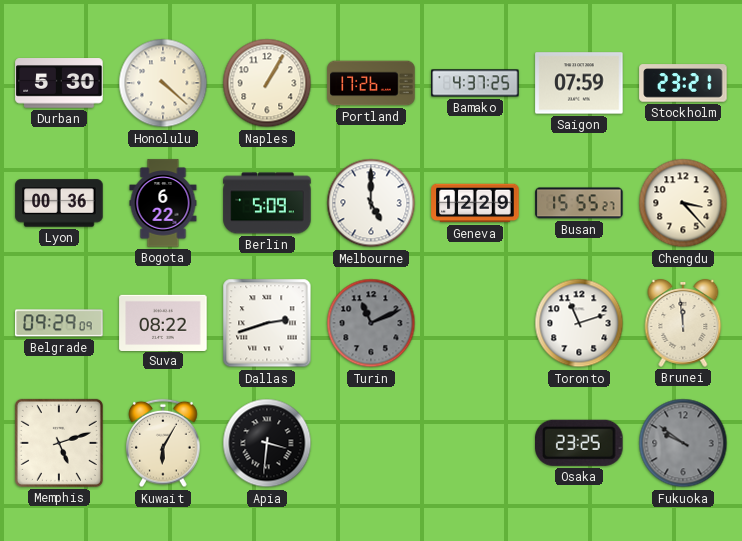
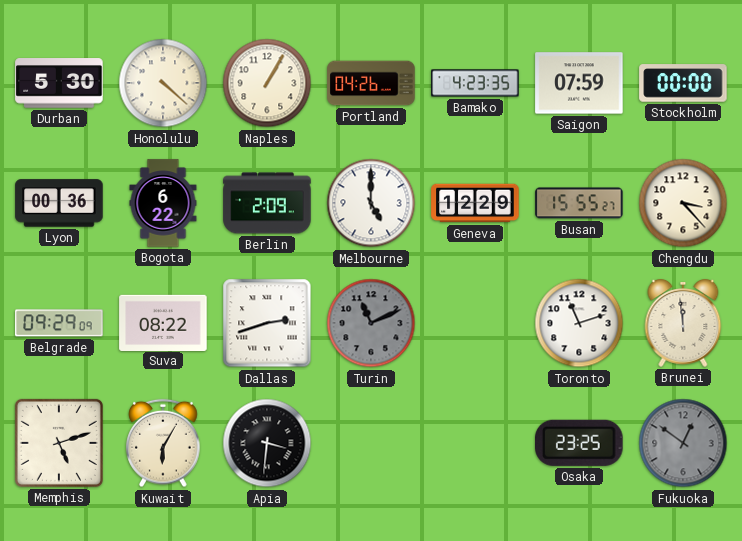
Portland: 17:26 -> 04:26 (371, 83)
Bamako: 4:37 -> 4:23 (475, 83)
Stockholm: 23:21 -> 00:00 (683, 83)
Berlin: 5:09 -> 2:09 (267, 203)
Fukuoka: 9:51 -> 12:51 (683, 443)
